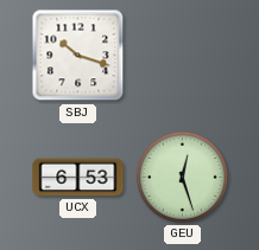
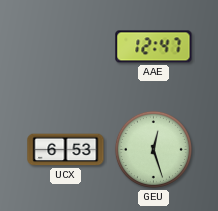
SBJ: 10:18 -> none (78, 56)
AAE: none -> 12:47 (154, 47)
